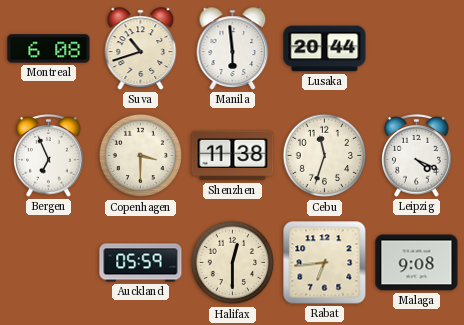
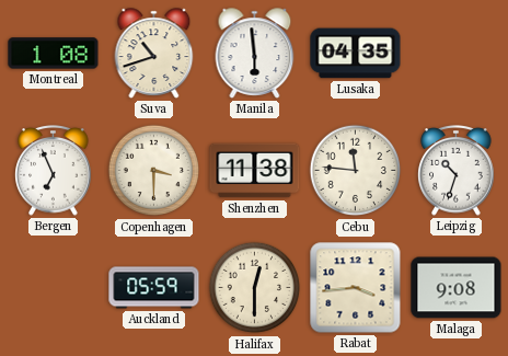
Montreal: 6:08 -> 1:08 (54, 54)
Lusaka: 20:44 -> 04:35 (356, 54)
Cebu: 11:33 -> 11:46 (356, 171)
Leipzig: 4:19 -> 10:33 (457, 171)
Rabat: 6:44 -> 3:44 (356, 288)
